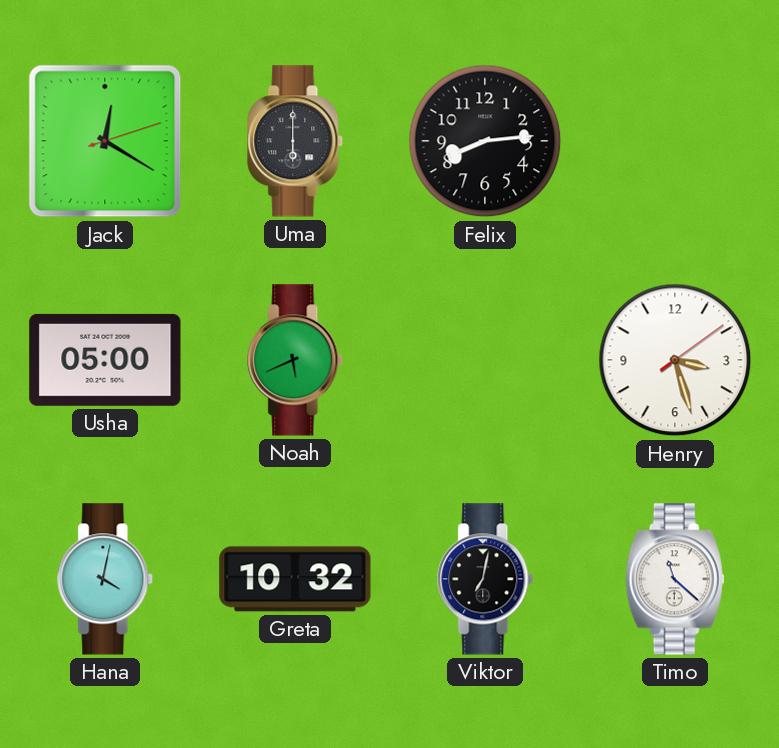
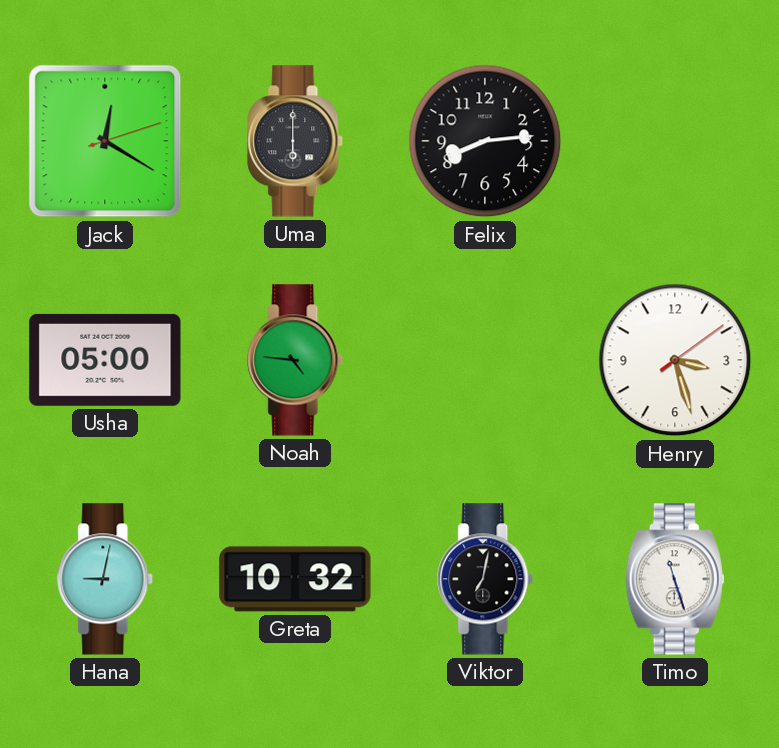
Noah: 5:41 -> 4:46 (296, 360)
Hana: 4:02 -> 9:02 (106, 579)
Timo: 11:22 -> 11:27 (675, 579)
